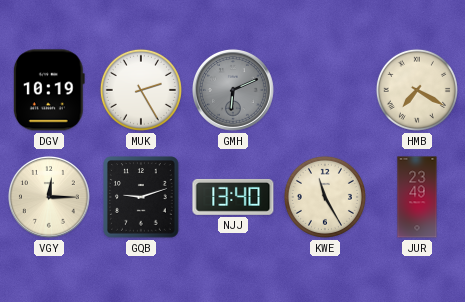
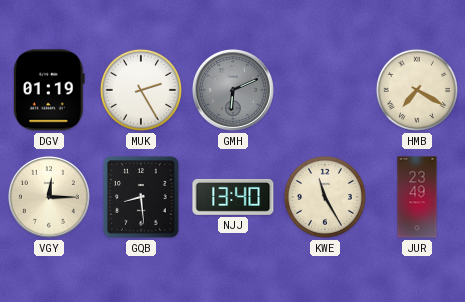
DGV: 10:19 -> 01:19 (49, 90)
GQB: 9:12 -> 8:29 (141, 197)
